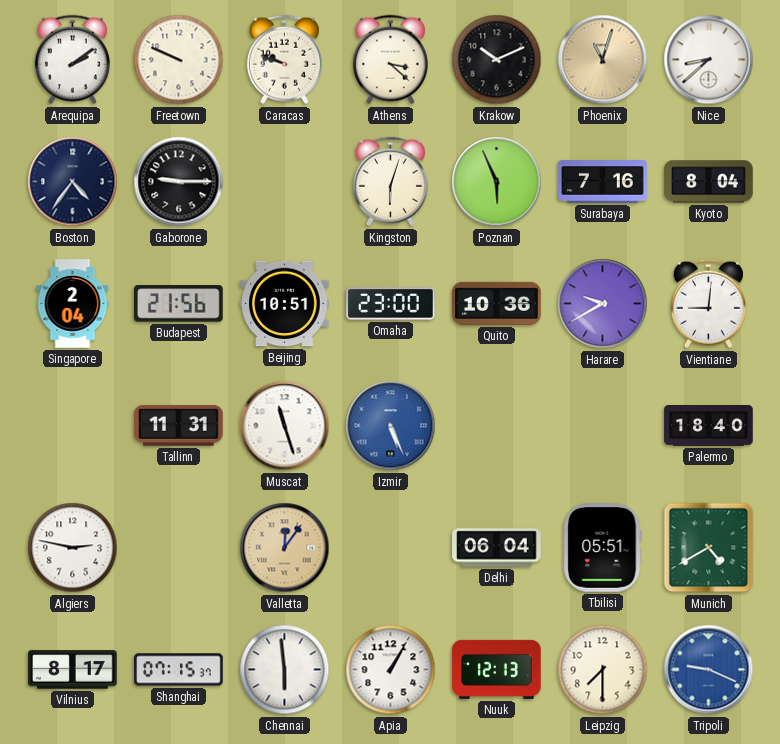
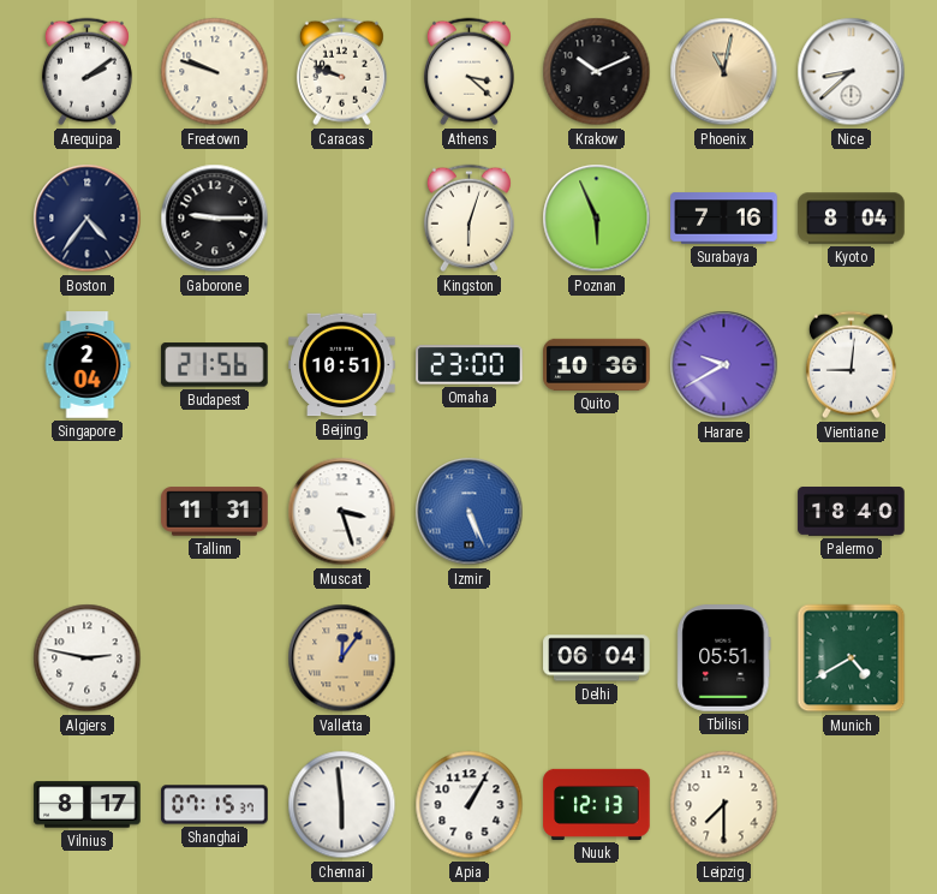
Freetown: 9:49 -> 9:48 (215, 72)
Phoenix: 11:03 -> 11:02 (724, 72)
Muscat: 11:27 -> 3:27 (342, 512)
Tripoli: 9:19 -> none (709, 670)
